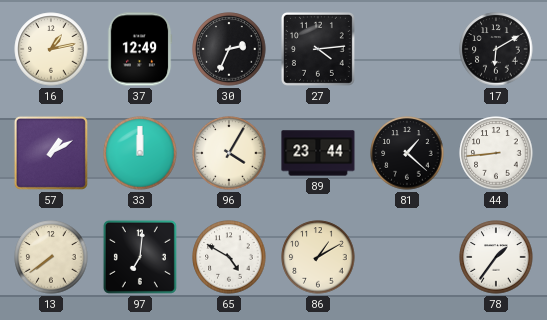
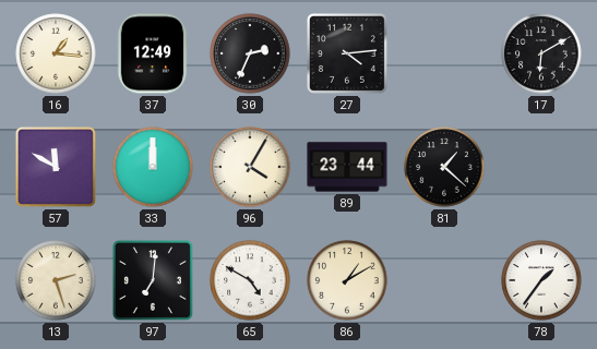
16: 1:13 -> 1:16 (56, 53)
57: 1:10 -> 11:50 (56, 167)
44: 8:44 -> none (496, 153)
13: 7:39 -> 2:27 (56, 280)
